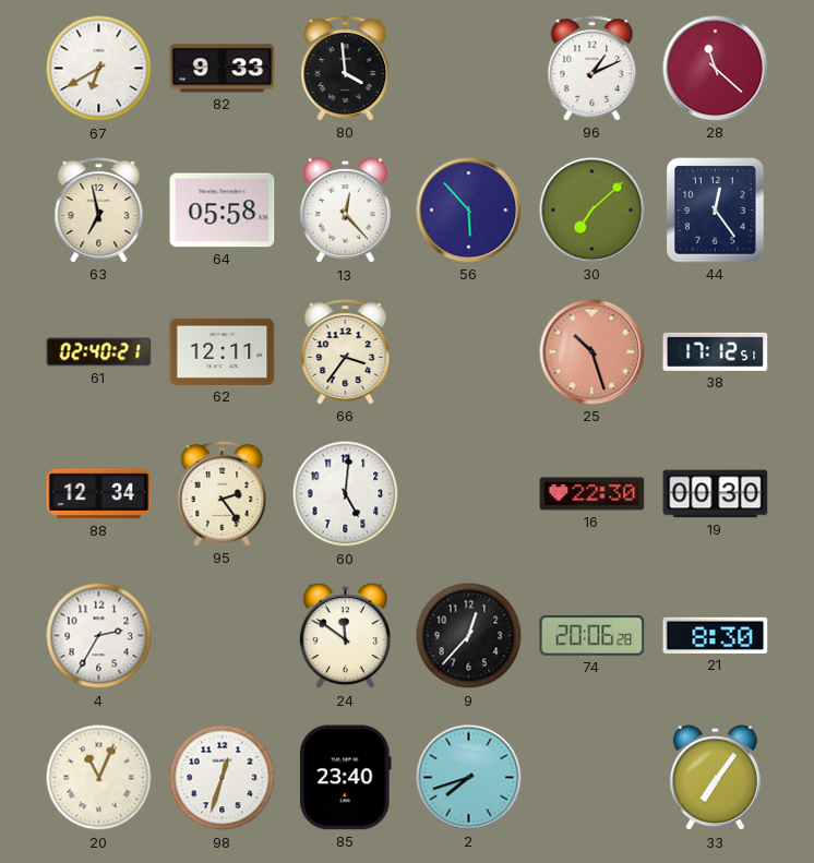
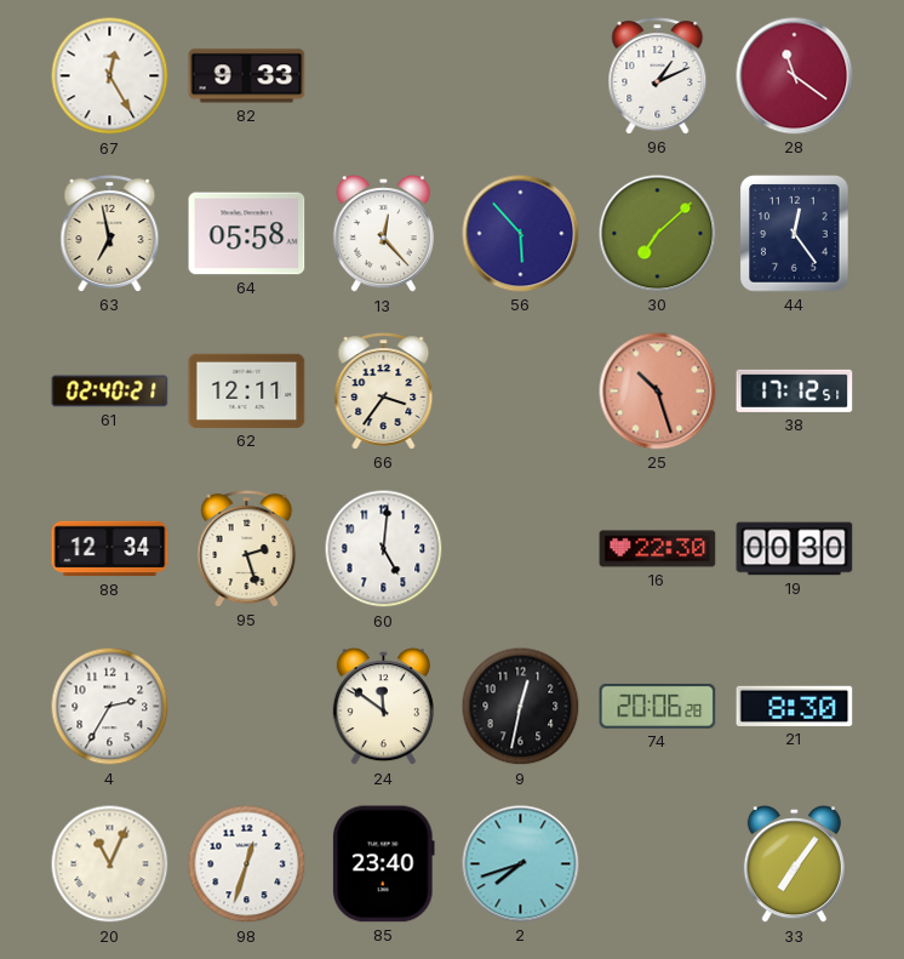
67: 6:40 -> 12:25 (110, 76)
80: 3:59 -> none (346, 69)
28: 11:22 -> 11:21 (795, 76)
95: 2:24 -> 2:27 (247, 549)
9: 12:37 -> 12:32 (521, 707)
